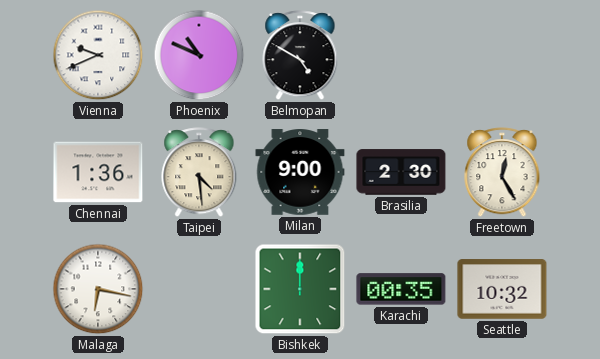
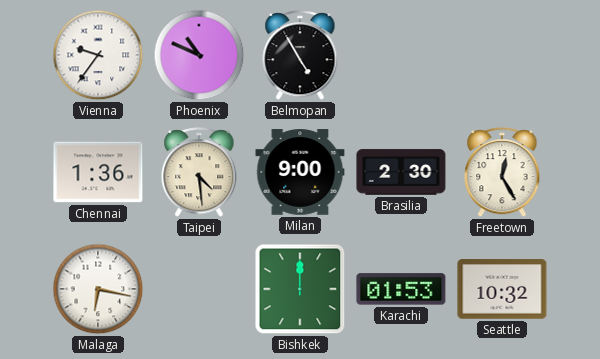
Vienna: 9:41 -> 9:36 (98, 55)
Belmopan: 4:50 -> 4:55 (300, 56)
Karachi: 00:35 -> 01:53 (401, 289)
